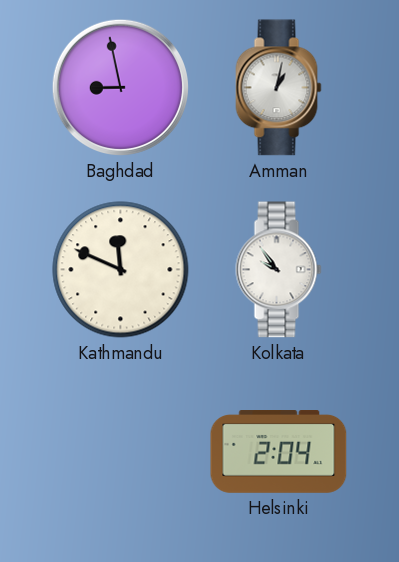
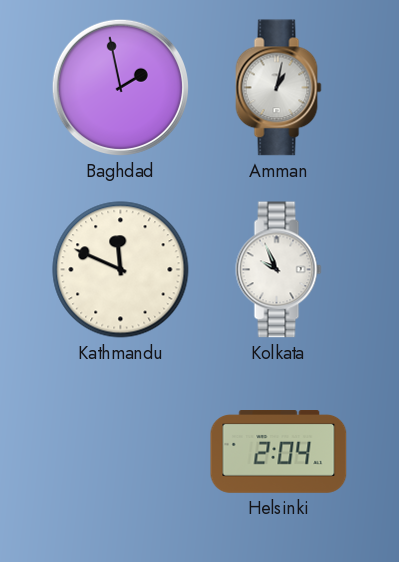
Baghdad: 8:58 -> 1:58 (120, 87)
Kolkata: 9:54 -> 9:56 (279, 270)
